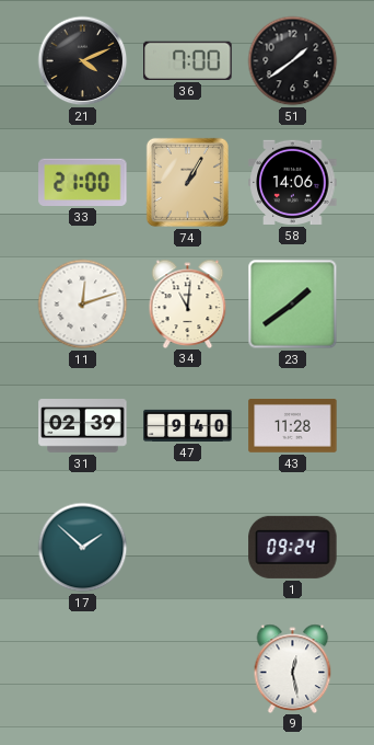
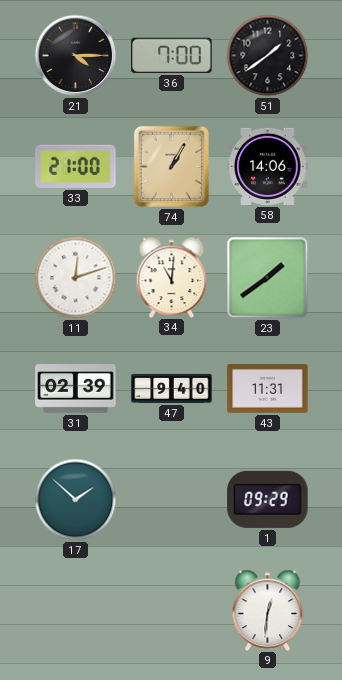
21: 4:11 -> 4:15 (76, 56)
43: 11:28 -> 11:31 (268, 389)
1: 09:24 -> 09:29 (268, 499)
9: 12:28 -> 12:31 (268, 610)
